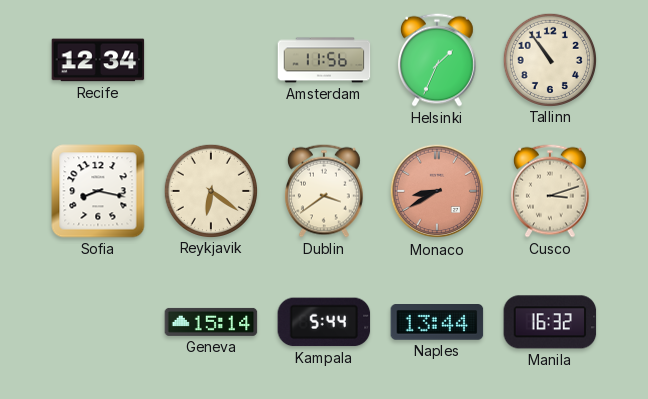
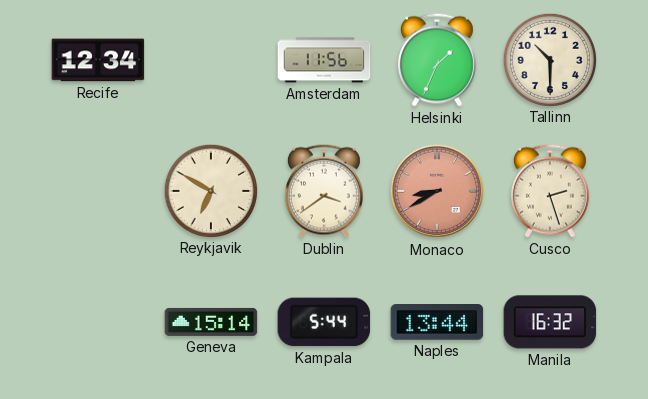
Tallinn: 10:54 -> 10:30 (549, 59)
Sofia: 8:17 -> none (98, 191)
Reykjavik: 6:21 -> 6:50 (210, 190)
Cusco: 3:12 -> 2:27 (550, 191)
